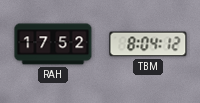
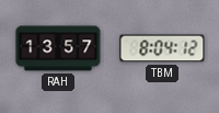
RAH: 17:52 -> 13:57 (58, 48)
